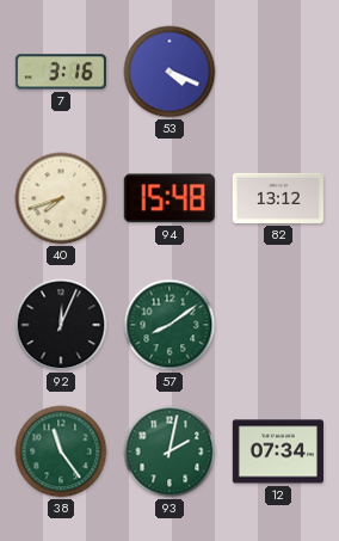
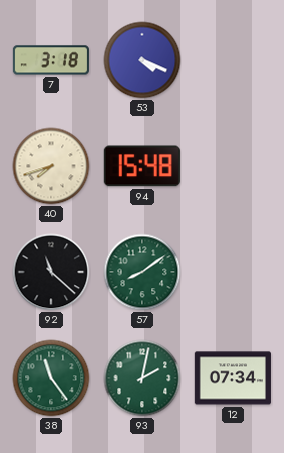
7: 3:16 -> 3:18 (51, 60)
82: 13:12 -> none (278, 198)
92: 12:04 -> 11:22 (51, 272)
